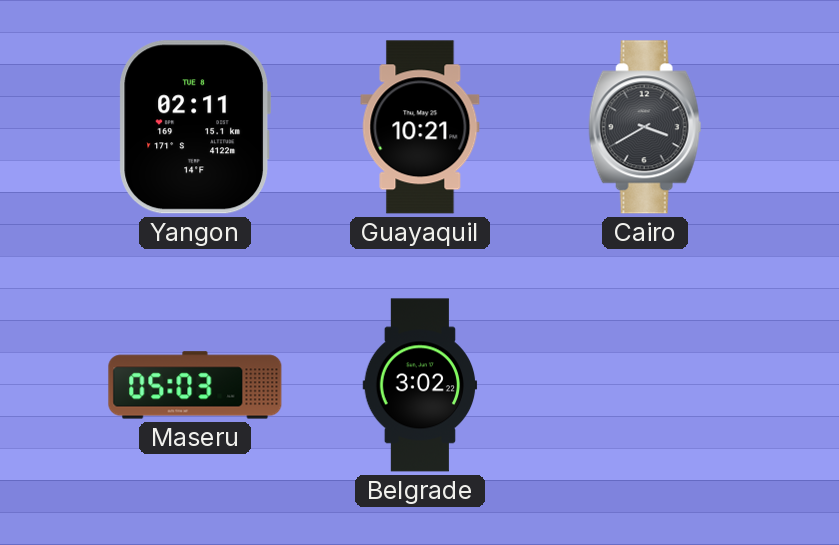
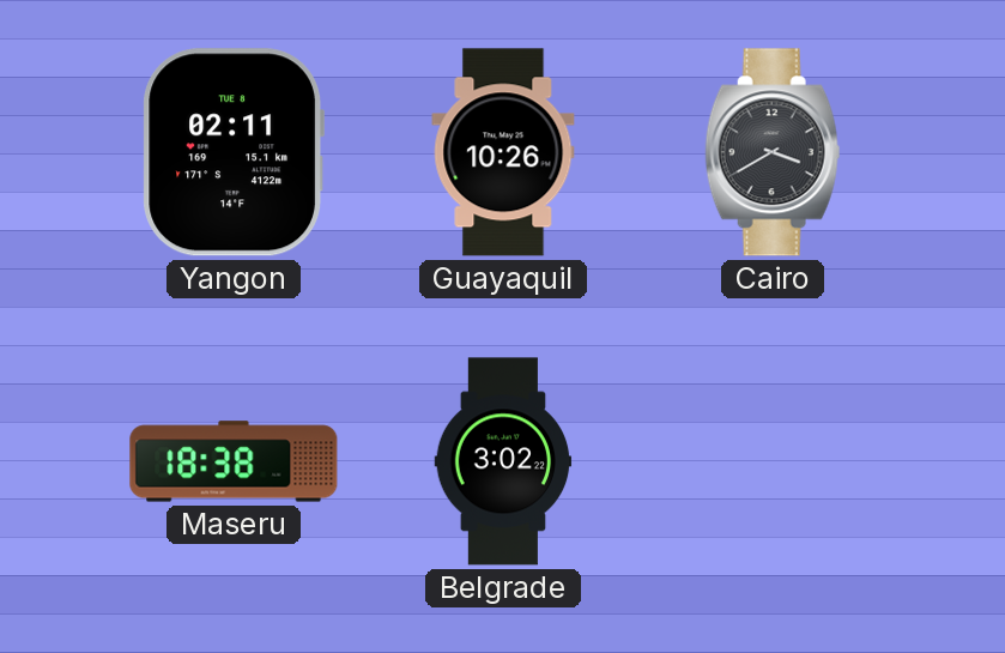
Guayaquil: 10:21 -> 10:26 (503, 152)
Maseru: 05:03 -> 18:38 (234, 461)
